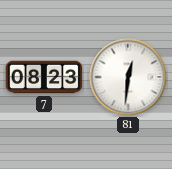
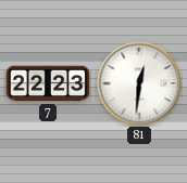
7: 08:23 -> 22:23 (48, 83)
